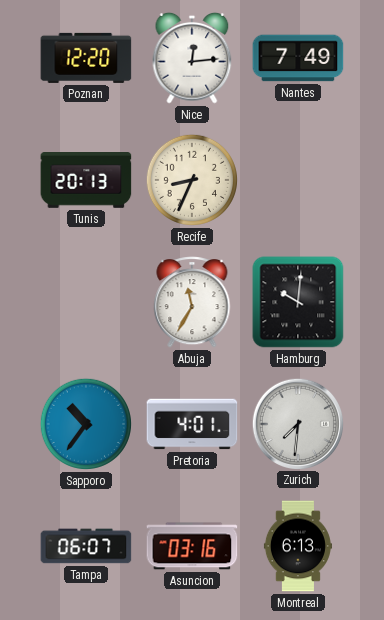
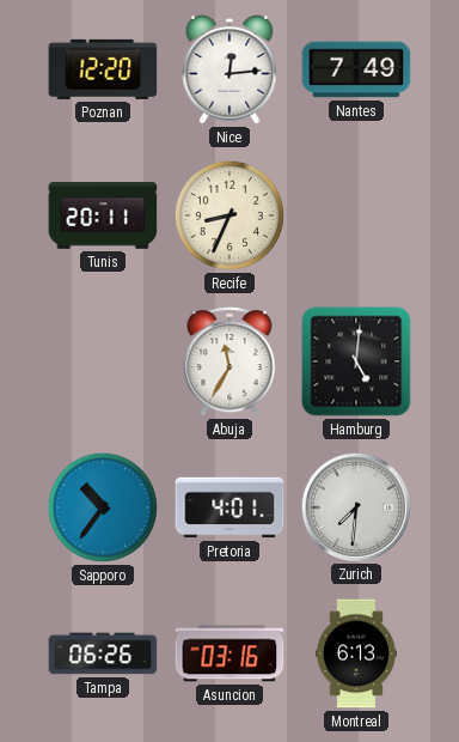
Tunis: 20:13 -> 20:11 (103, 217)
Hamburg: 10:01 -> 5:01 (356, 361)
Tampa: 06:07 -> 06:26 (103, 653)
